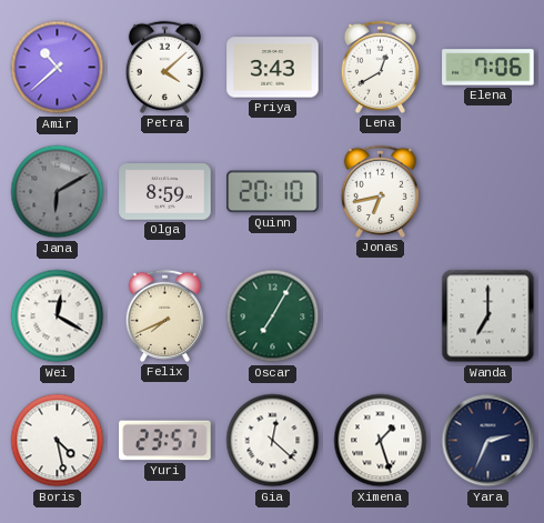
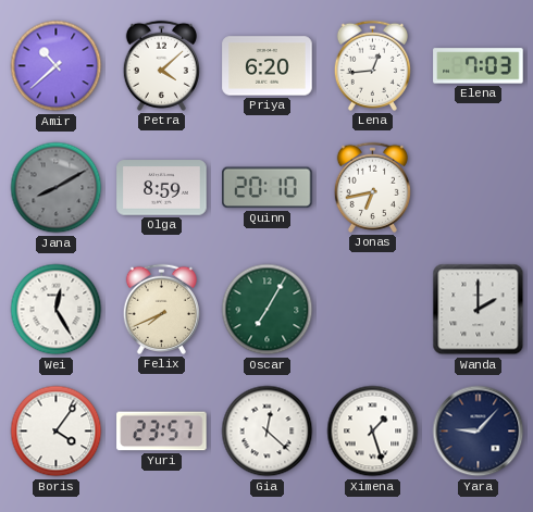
Priya: 3:43 -> 6:20 (268, 66)
Lena: 12:40 -> 12:44 (372, 65)
Elena: 7:06 -> 7:03 (479, 66)
Jana: 6:10 -> 8:10 (57, 188)
Wei: 12:20 -> 12:25 (57, 310)
Wanda: 7:00 -> 2:00 (479, 310)
Boris: 4:28 -> 4:06 (57, 432)
Yara: 2:34 -> 9:07 (479, 432)
